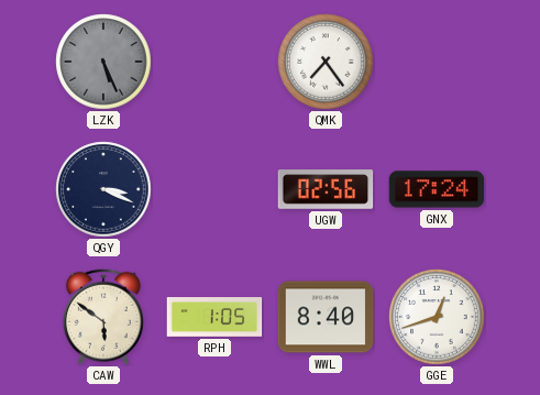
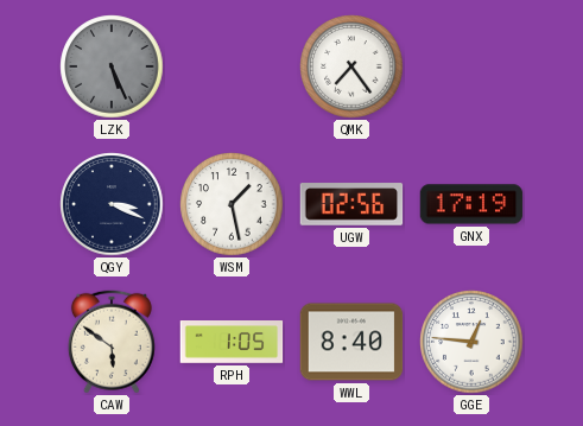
WSM: none -> 1:28 (232, 204)
GNX: 17:24 -> 17:19 (471, 204)
GGE: 12:42 -> 12:46 (471, 342)
